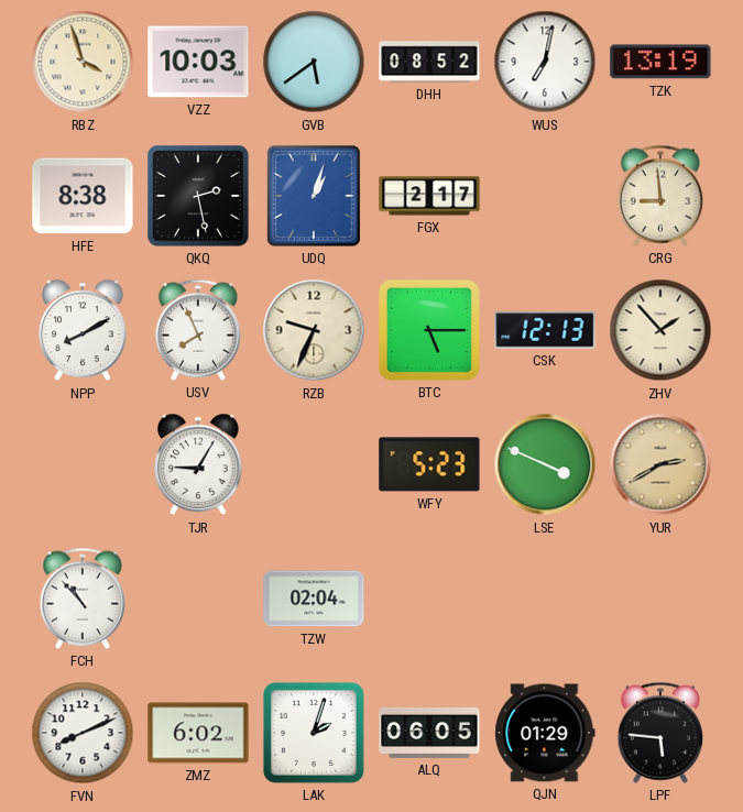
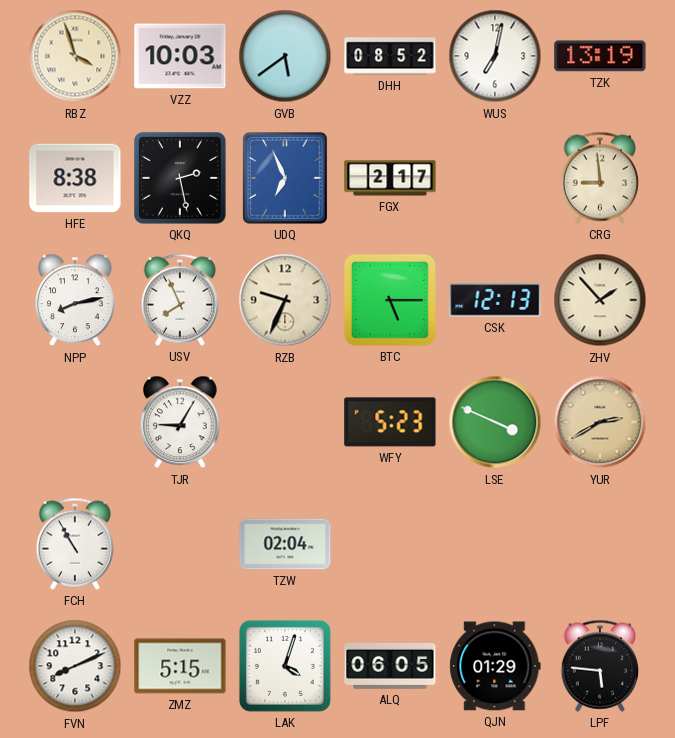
UDQ: 1:03 -> 6:56 (286, 179)
NPP: 8:10 -> 8:13 (75, 300)
FCH: 10:53 -> 10:55 (74, 544)
ZMZ: 6:02 -> 5:15 (180, 666)
LAK: 2:03 -> 4:03 (285, 666)
